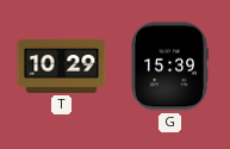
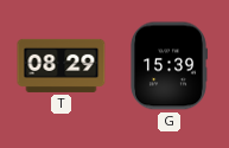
T: 10:29 -> 08:29 (62, 65)
